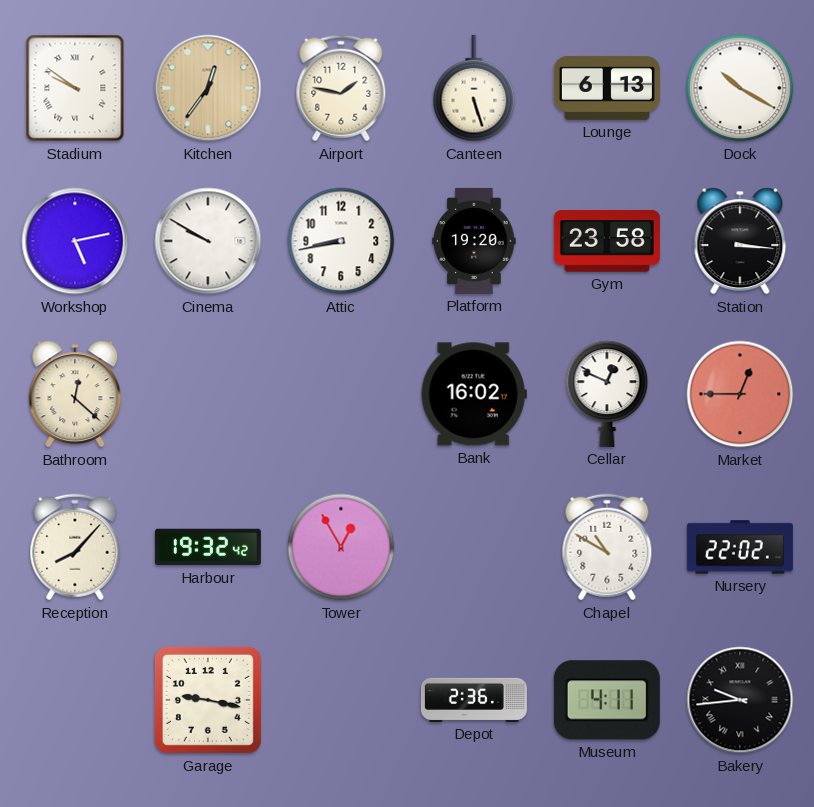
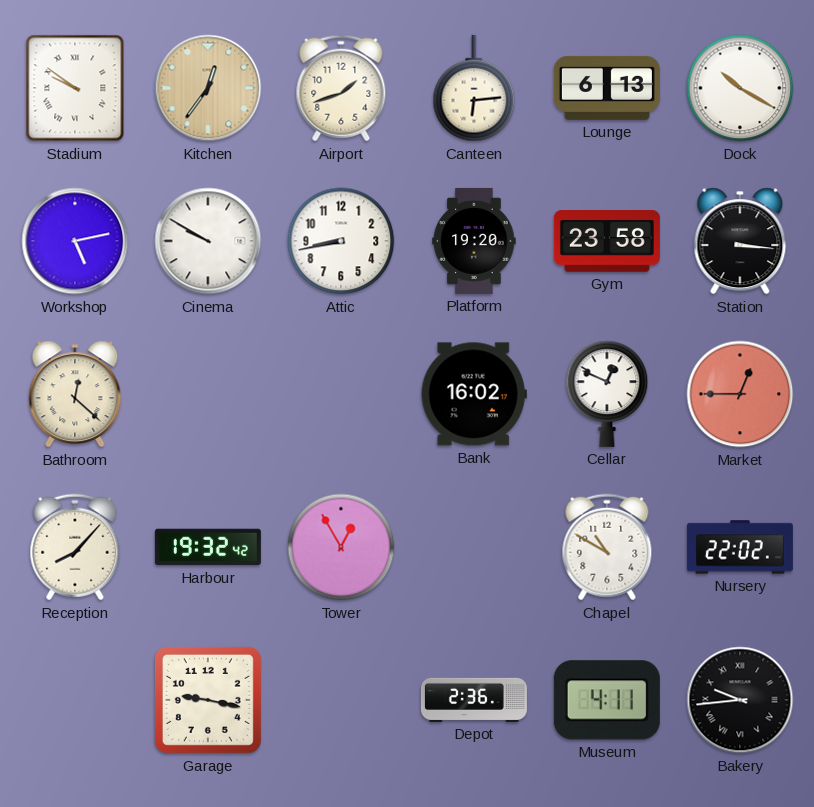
Airport: 1:47 -> 1:42 (341, 88)
Canteen: 5:27 -> 6:14 (474, 88)
